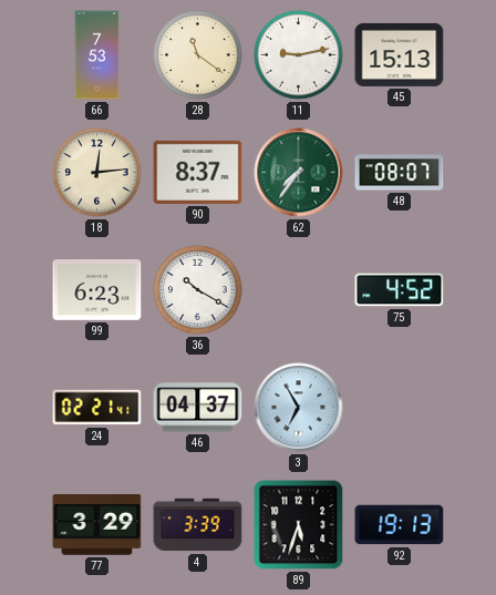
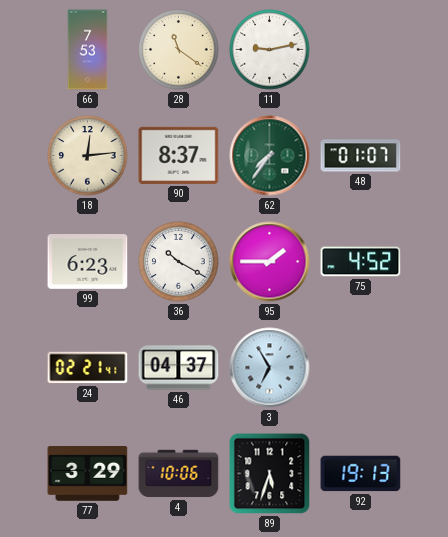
45: 15:13 -> none (400, 54)
48: 08:07 -> 01:07 (361, 156)
95: none -> 1:45 (270, 262)
4: 3:39 -> 10:06 (179, 474)
